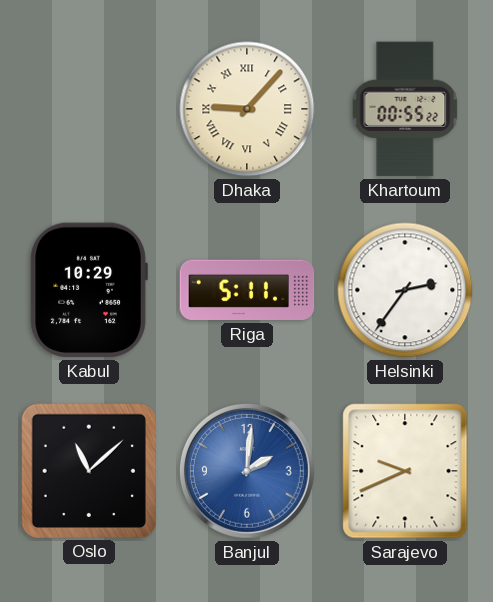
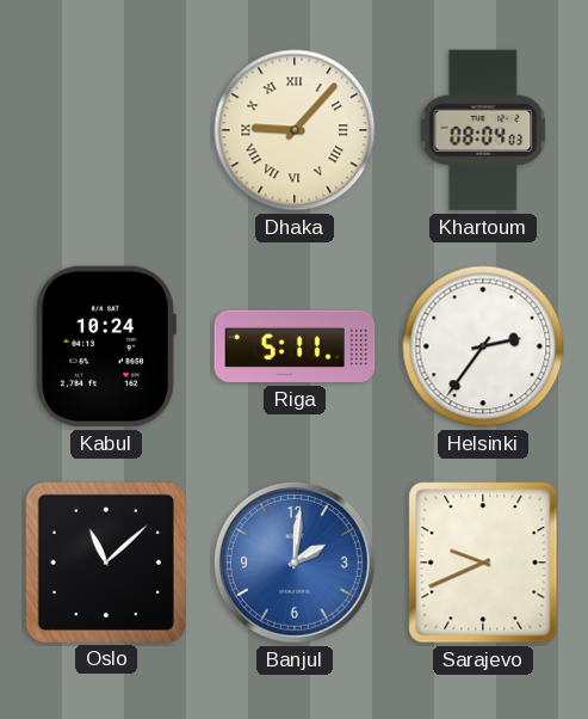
Khartoum: 00:55 -> 08:04 (483, 130)
Kabul: 10:29 -> 10:24 (106, 346)
